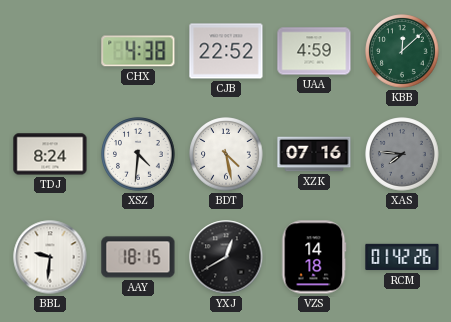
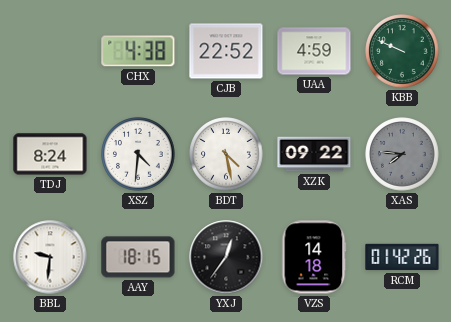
KBB: 12:08 -> 9:49 (402, 51)
XZK: 07:16 -> 09:22 (314, 154)
YXJ: 12:40 -> 12:36 (226, 257)
